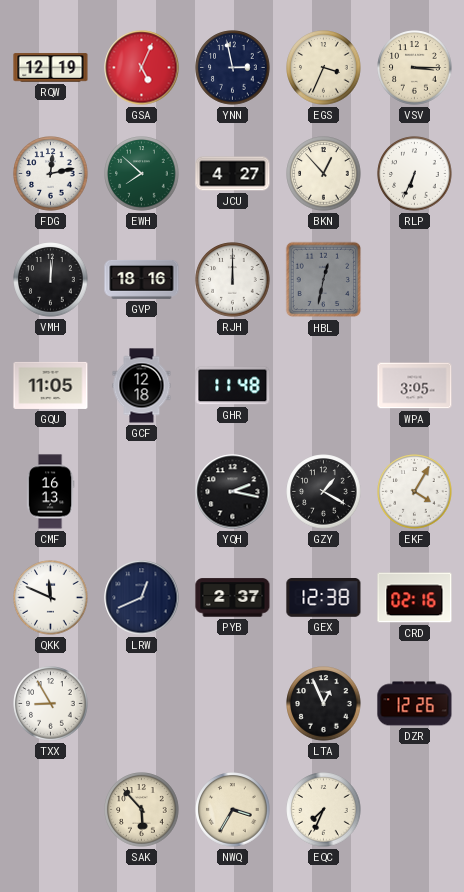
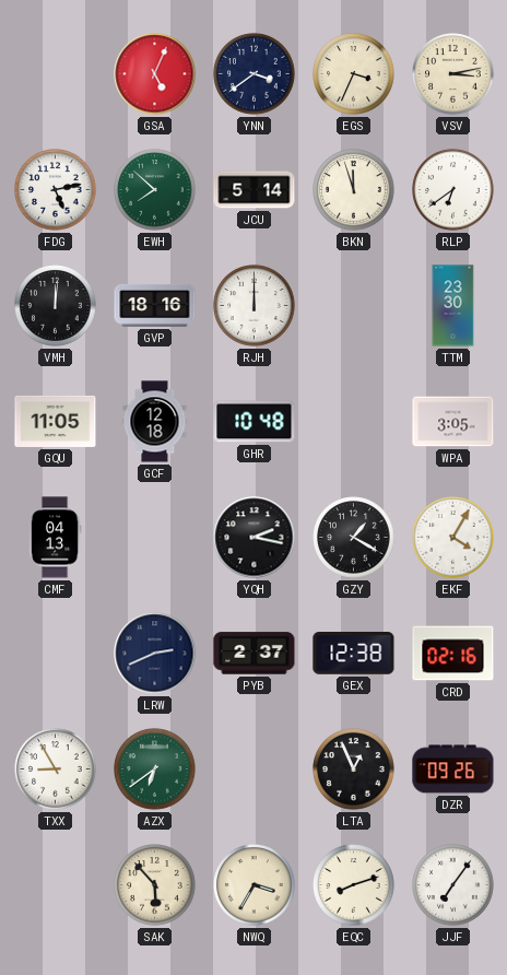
RQW: 12:19 -> none (51, 68)
YNN: 2:58 -> 3:39 (255, 74)
VSV: 3:15 -> 3:13 (453, 74)
FDG: 12:13 -> 5:13 (56, 190)
JCU: 4:27 -> 5:14 (255, 190)
BKN: 12:53 -> 11:57 (354, 190)
RLP: 6:34 -> 6:39 (453, 190)
HBL: 12:32 -> none (324, 280)
TTM: none -> 23:30 (453, 306)
GHR: 11:48 -> 10:48 (255, 422)
CMF: 16:13 -> 04:13 (55, 538)
QKK: 11:49 -> none (51, 598)
LRW: 12:41 -> 2:41 (155, 654)
AZX: none -> 6:39 (155, 770)
DZR: 12:26 -> 09:26 (453, 770)
EQC: 7:34 -> 8:12 (354, 885)
JJF: none -> 7:06 (453, 885)
